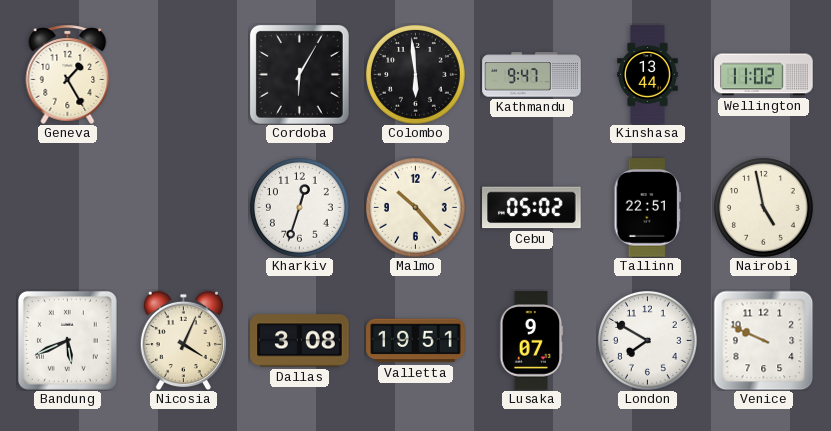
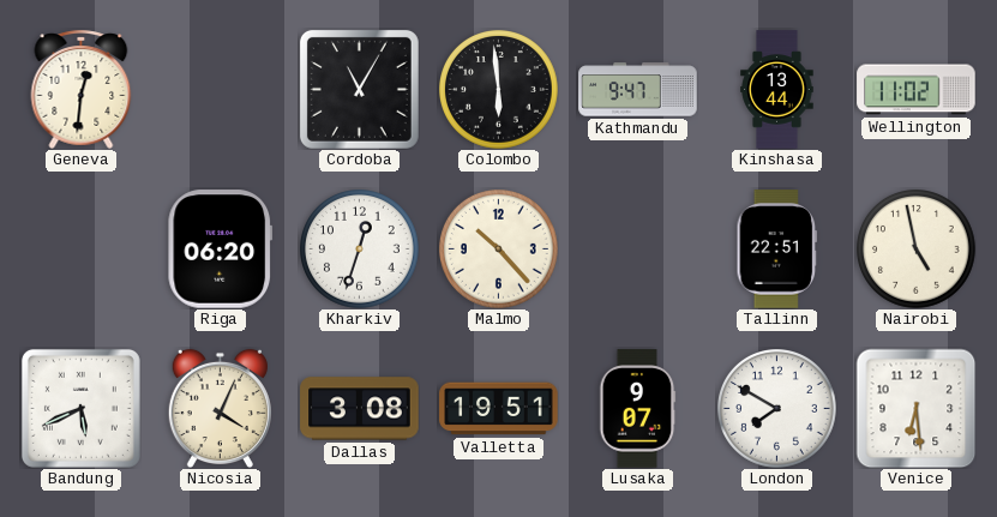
Geneva: 1:25 -> 12:31 (82, 89)
Cordoba: 6:05 -> 11:05 (359, 89)
Riga: none -> 06:20 (221, 250)
Cebu: 05:02 -> none (532, 208)
Venice: 9:49 -> 6:29 (915, 408)
